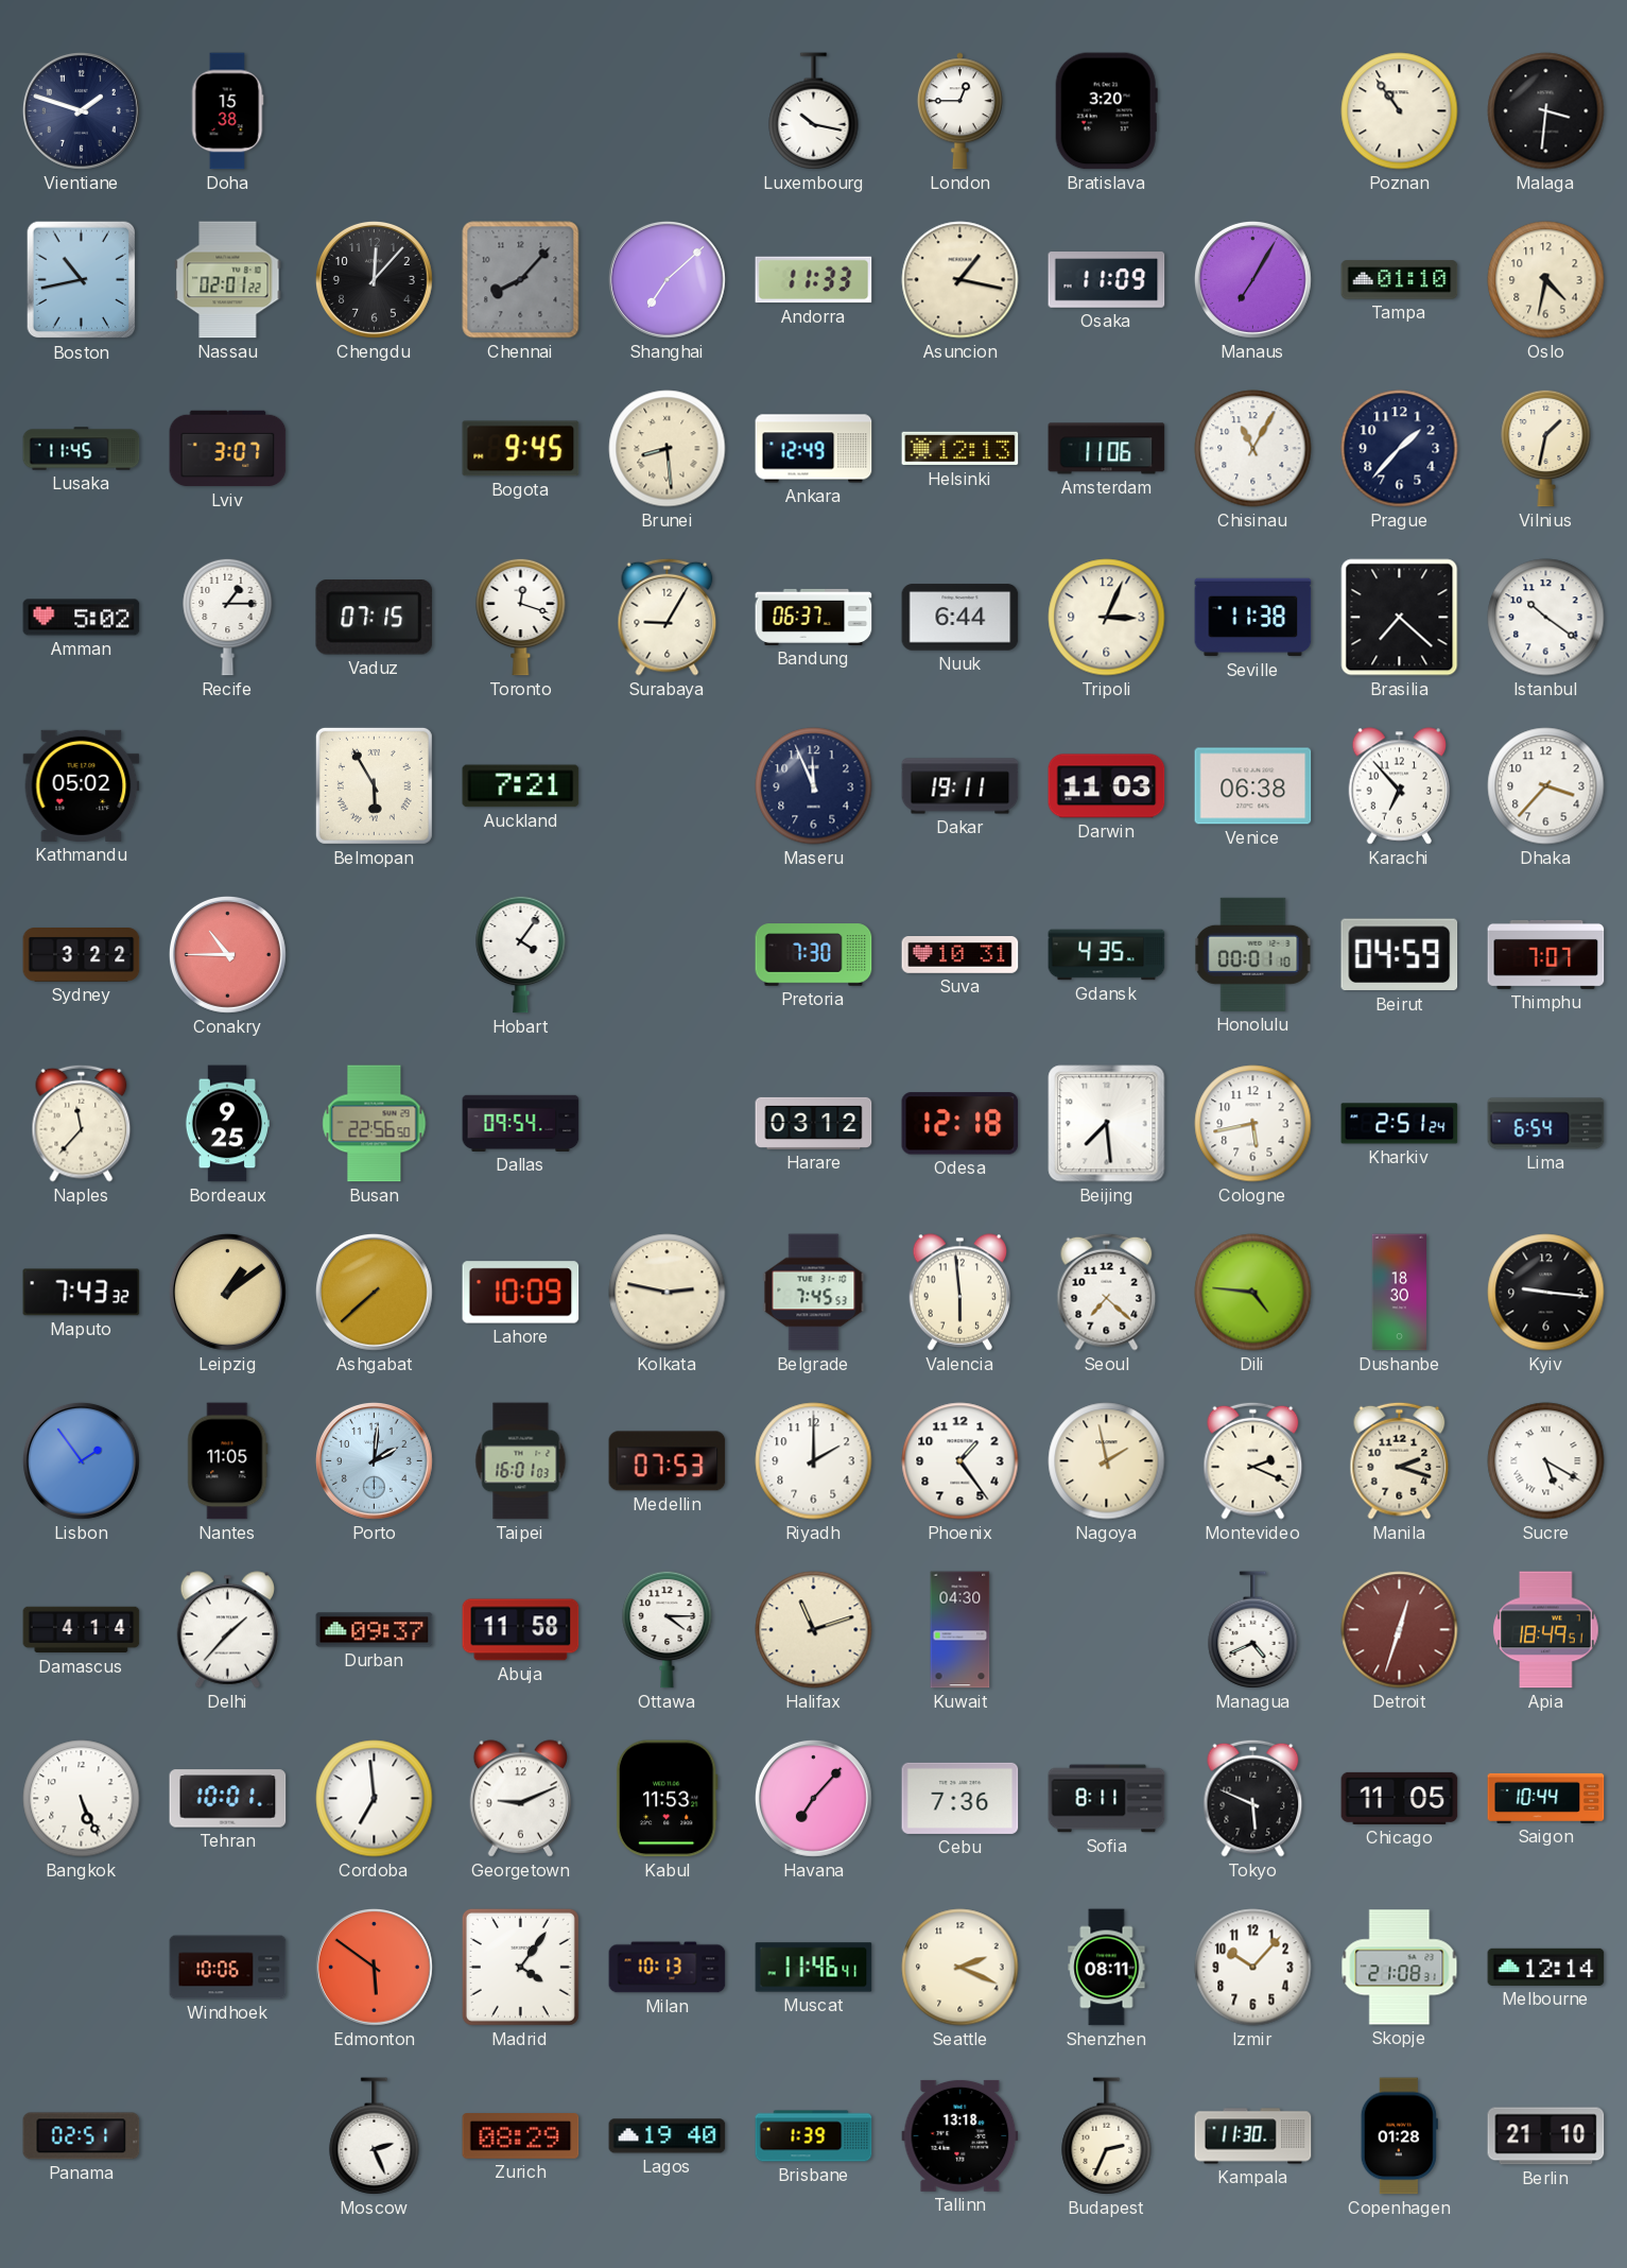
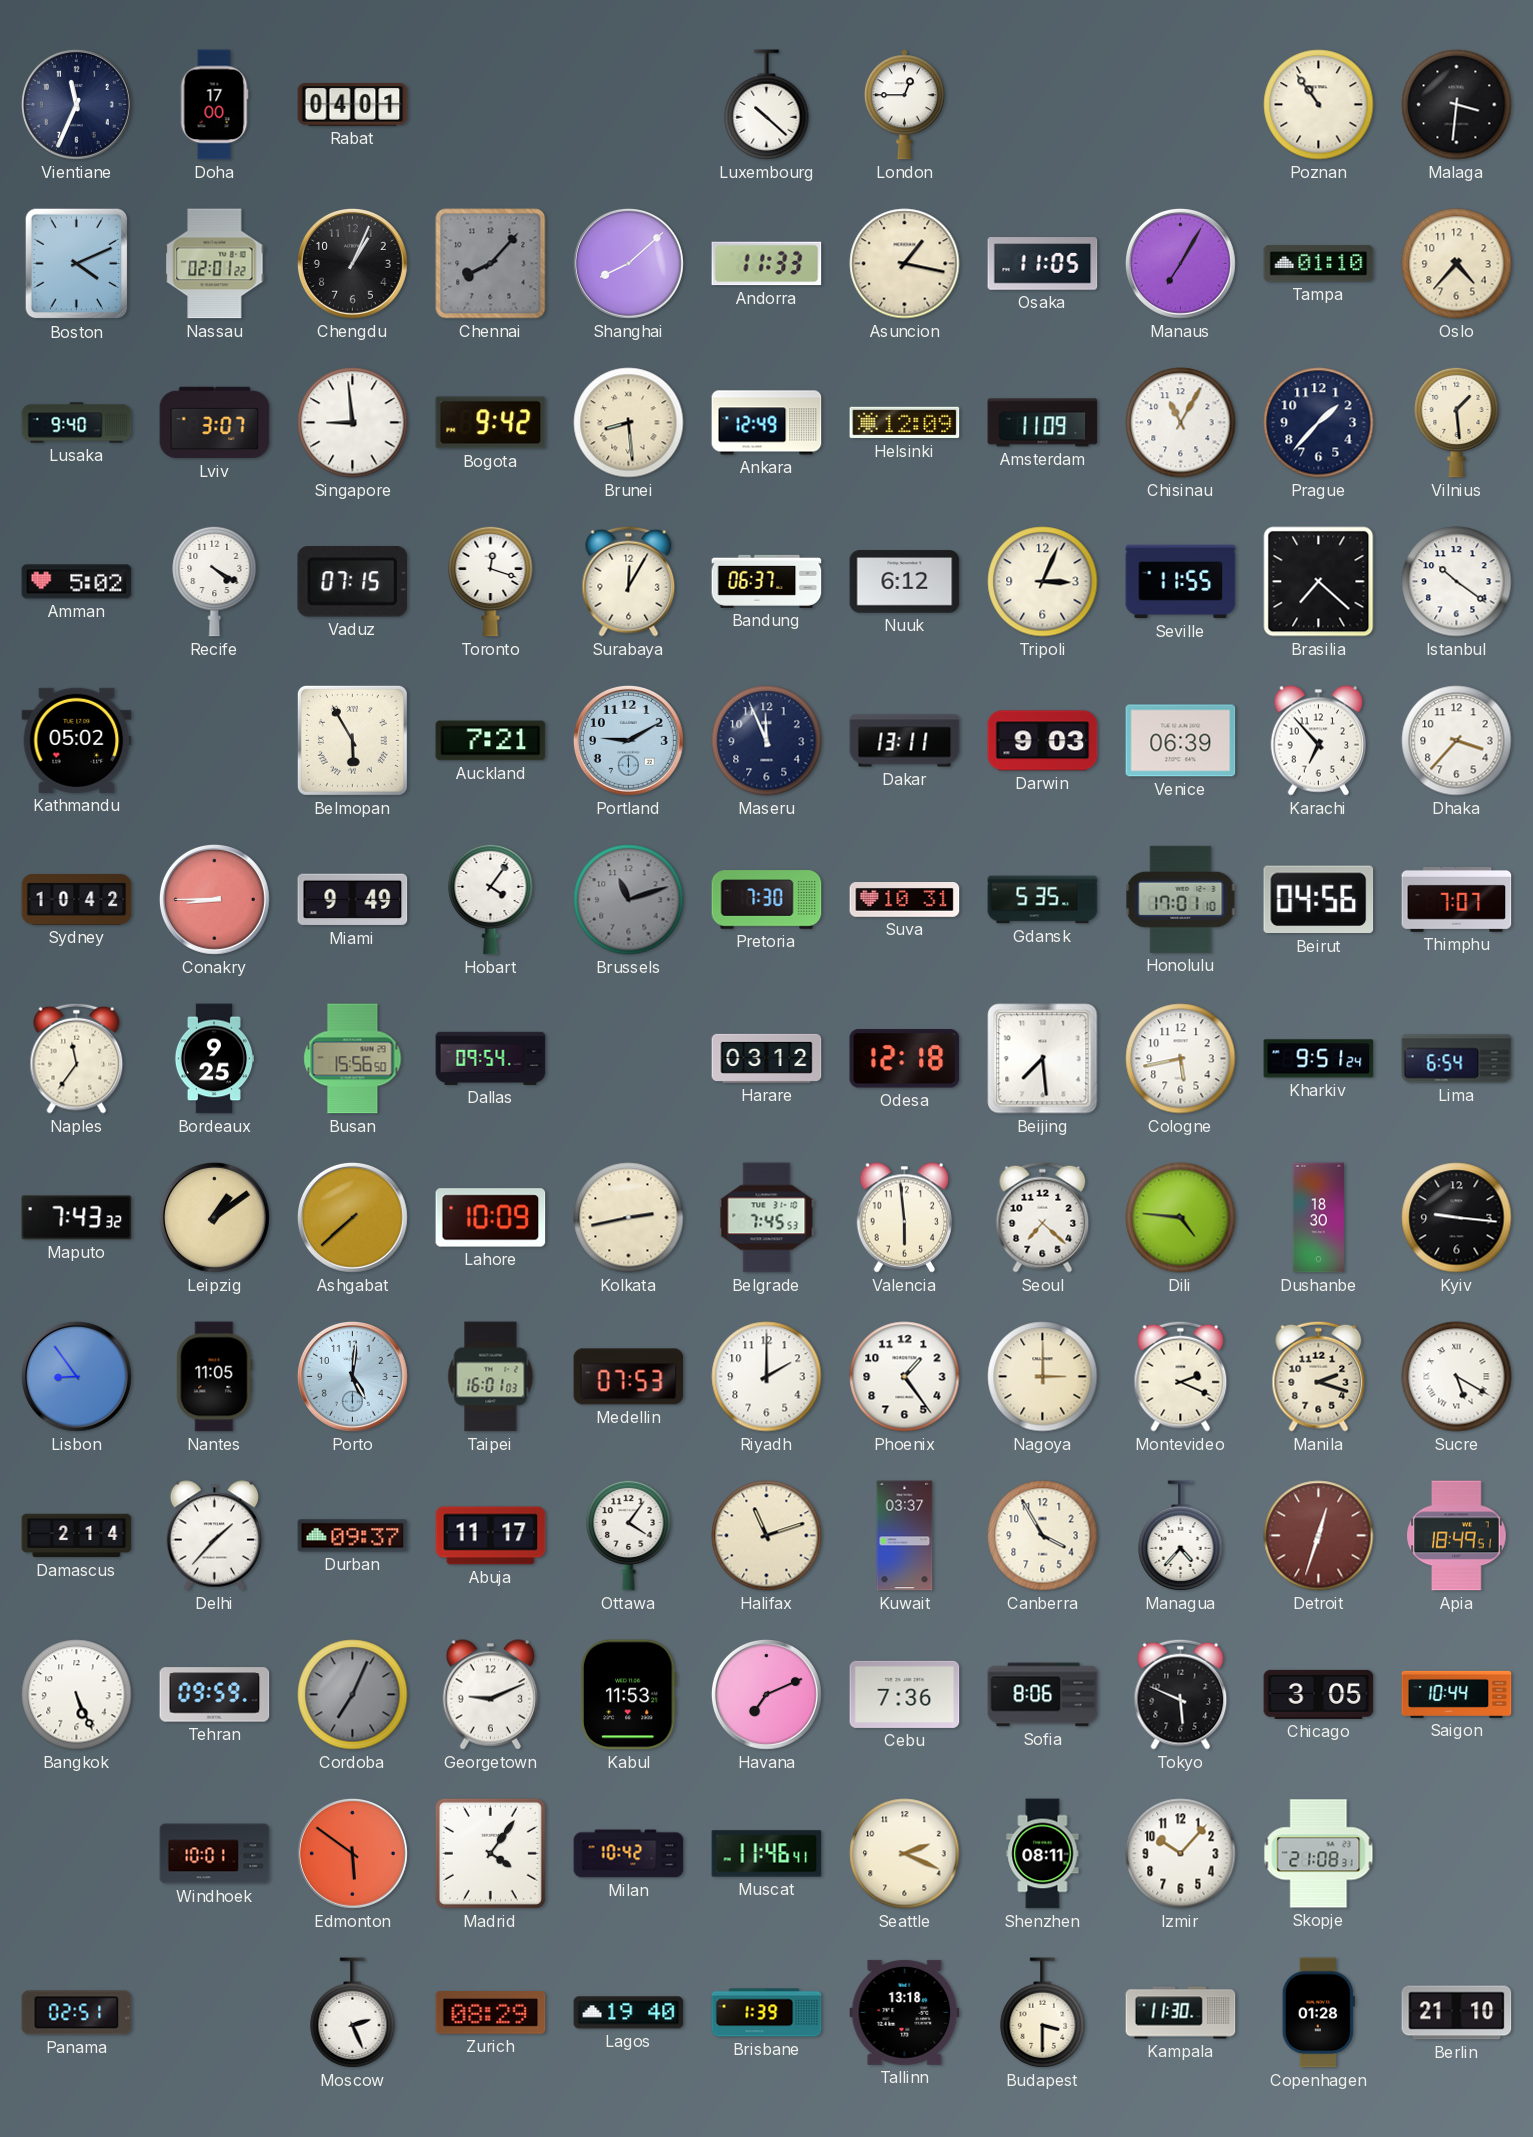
Vientiane: 1:48 -> 11:34 (76, 104)
Doha: 15:38 -> 17:00 (214, 105)
Rabat: none -> 04:01 (353, 104)
Luxembourg: 10:17 -> 10:22 (767, 105)
Bratislava: 3:20 -> none (1106, 111)
Boston: 10:43 -> 4:11 (77, 264)
Chengdu: 12:07 -> 1:04 (352, 263)
Shanghai: 7:08 -> 8:08 (628, 263)
Osaka: 11:09 -> 11:05 (1043, 264)
Oslo: 4:32 -> 4:37 (1457, 264)
Lusaka: 11:45 -> 9:40 (77, 423)
Singapore: none -> 8:59 (353, 423)
Bogota: 9:45 -> 9:42 (491, 423)
Helsinki: 12:13 -> 12:09 (905, 423)
Amsterdam: 11:06 -> 11:09 (1043, 423)
Vilnius: 1:32 -> 1:29 (1457, 422)
Recife: 1:15 -> 4:20 (215, 581)
Surabaya: 9:05 -> 12:05 (629, 581)
Nuuk: 6:44 -> 6:12 (905, 582)
Seville: 11:38 -> 11:55 (1181, 582)
Portland: none -> 9:10 (628, 740)
Dakar: 19:11 -> 13:11 (905, 741)
Darwin: 11:03 -> 9:03 (1043, 741)
Venice: 06:38 -> 06:39 (1181, 741)
Sydney: 3:22 -> 10:42 (77, 900)
Conakry: 10:45 -> 8:45 (214, 899)
Miami: none -> 9:49 (353, 900)
Brussels: none -> 11:12 (629, 900)
Gdansk: 4:35 -> 5:35 (1043, 900)
Honolulu: 00:01 -> 17:01 (1181, 899)
Beirut: 04:59 -> 04:56 (1319, 900)
Naples: 11:37 -> 11:36 (77, 1058)
Busan: 22:56 -> 15:56 (353, 1059)
Kharkiv: 2:51 -> 9:51 (1319, 1059)
Kolkata: 2:47 -> 2:43 (629, 1218)
Lisbon: 1:54 -> 8:54 (76, 1376)
Porto: 2:01 -> 5:01 (352, 1376)
Nagoya: 1:58 -> 3:00 (1043, 1377)
Damascus: 4:14 -> 2:14 (77, 1536)
Abuja: 11:58 -> 11:17 (491, 1536)
Ottawa: 4:15 -> 4:06 (629, 1535)
Kuwait: 04:30 -> 03:37 (905, 1536)
Canberra: none -> 3:55 (1043, 1536)
Managua: 4:41 -> 4:37 (1181, 1536)
Tehran: 10:01 -> 09:59 (215, 1695)
Cordoba: 6:59 -> 7:04 (353, 1695)
Cordoba dial: white -> grey (353, 1695)
Havana: 7:07 -> 7:11 (766, 1694)
Sofia: 8:11 -> 8:06 (1043, 1695)
Chicago: 11:05 -> 3:05 (1319, 1694)
Windhoek: 10:06 -> 10:01 (215, 1854)
Milan: 10:13 -> 10:42 (629, 1854)
Melbourne: 12:14 -> none (1546, 1967)
Budapest: 2:34 -> 3:30 (1043, 2013)
